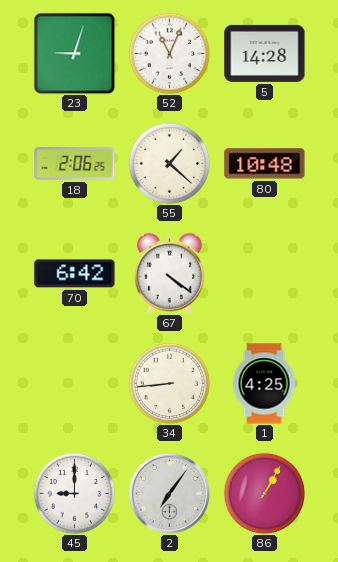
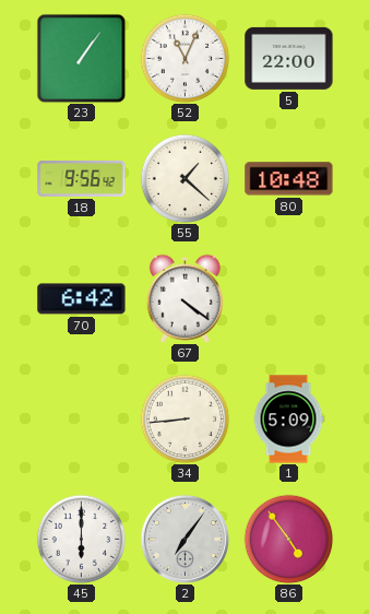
23: 9:03 -> 1:06 (81, 58)
5: 14:28 -> 22:00 (289, 58)
18: 2:06 -> 9:56 (82, 178)
1: 4:25 -> 5:09 (288, 420)
45: 9:00 -> 6:00 (81, 539)
86: 1:05 -> 4:54 (288, 539)
